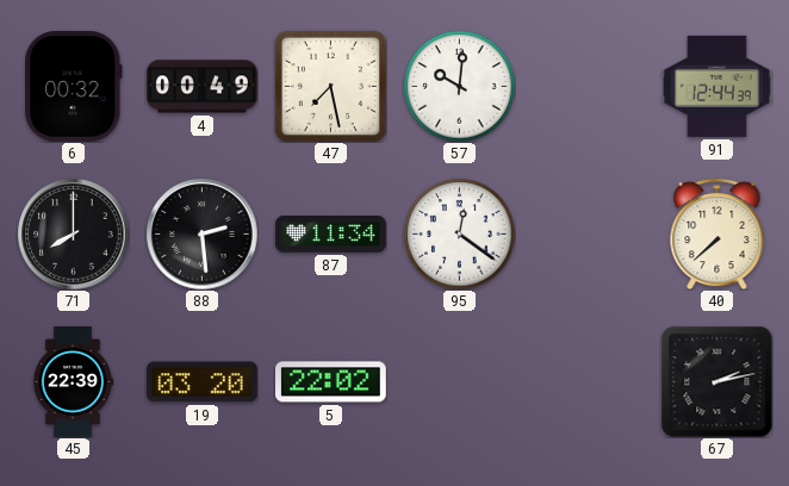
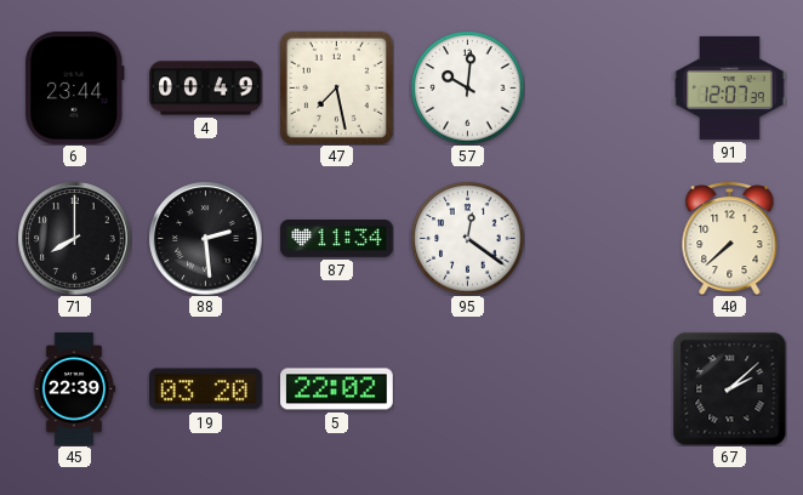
6: 00:32 -> 23:44 (75, 89)
91: 12:44 -> 12:07 (730, 87)
67: 2:13 -> 2:08 (729, 388)
